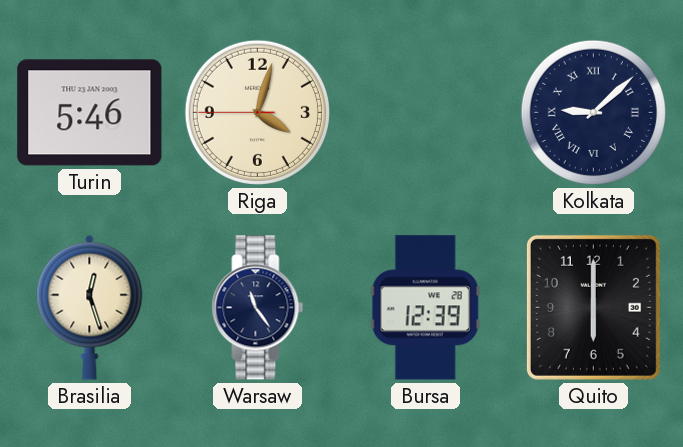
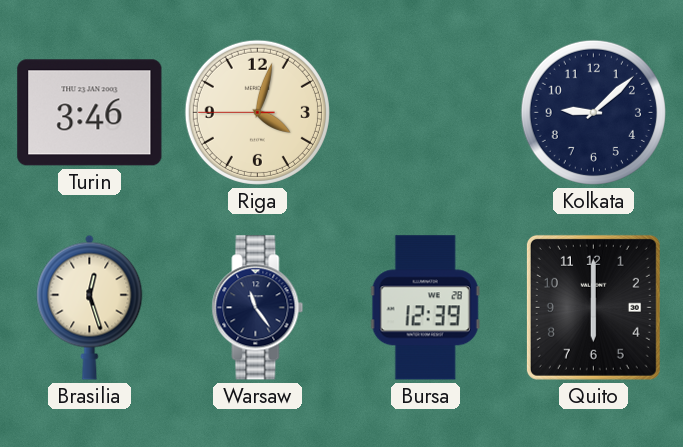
Turin: 5:46 -> 3:46 (90, 113)
Kolkata numerals: Roman -> Arabic (593, 112)
